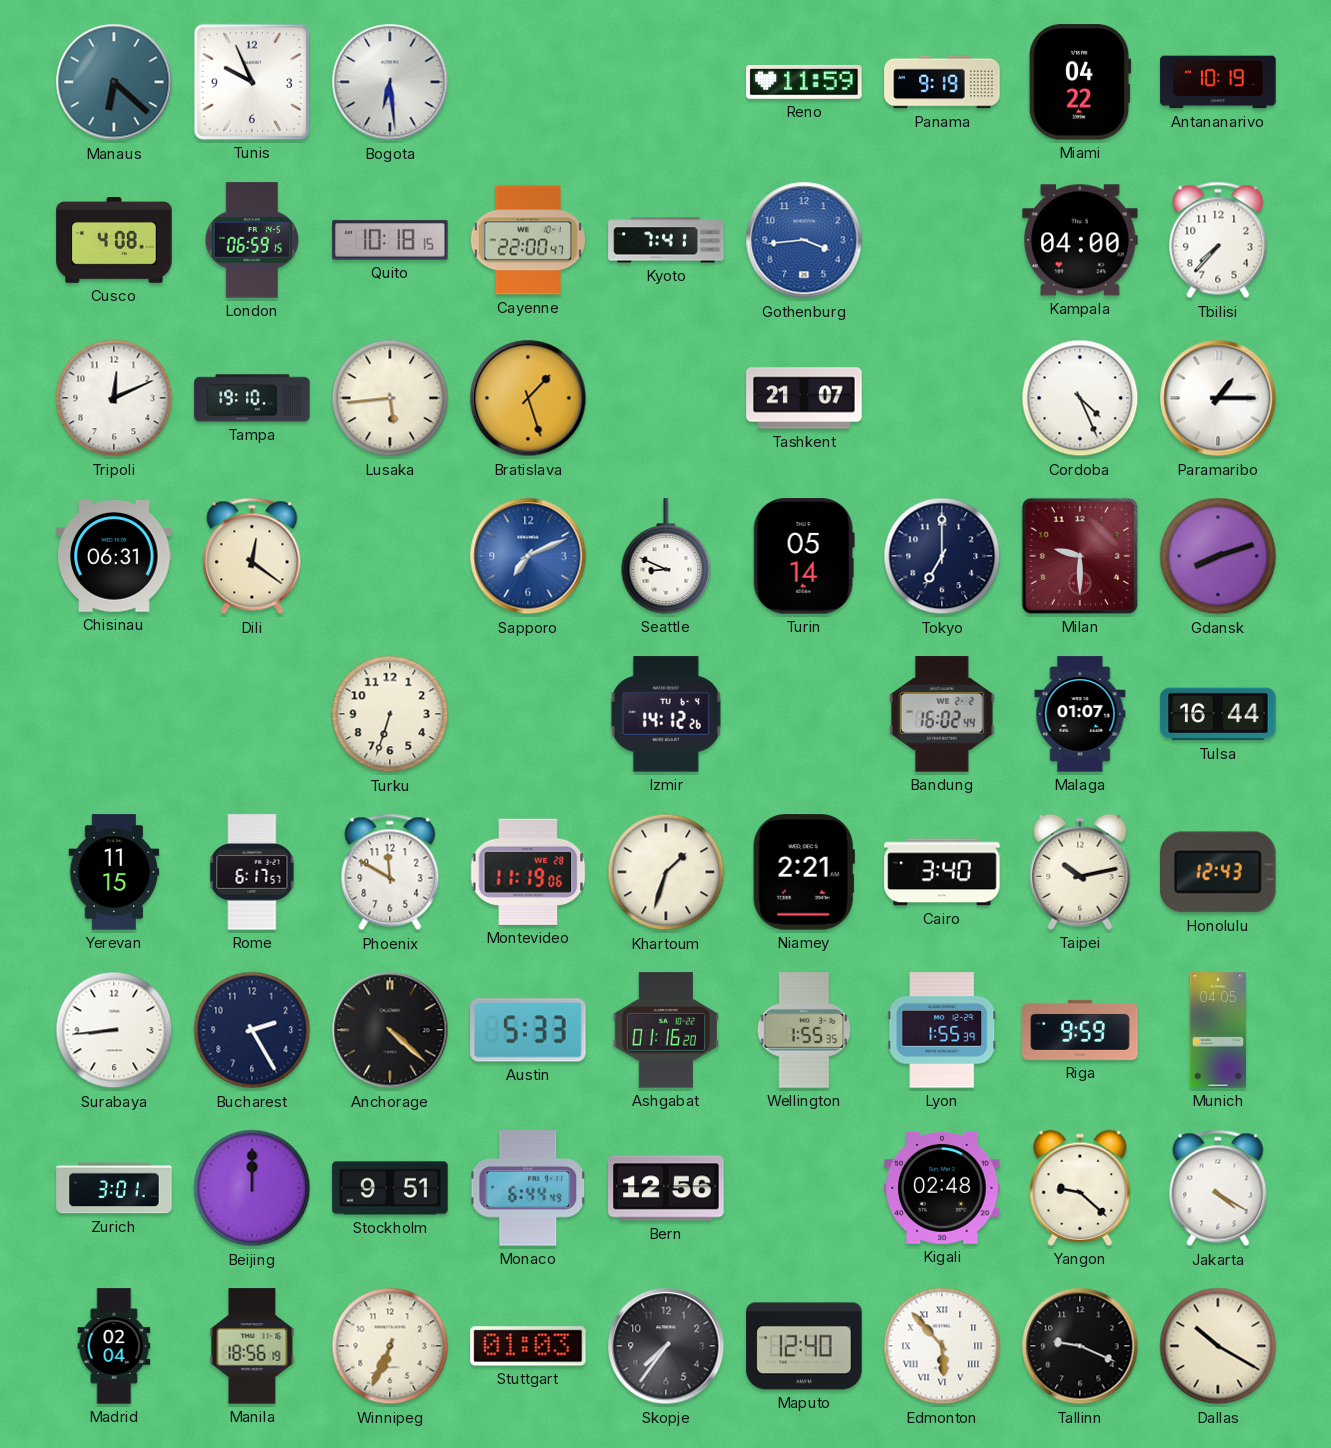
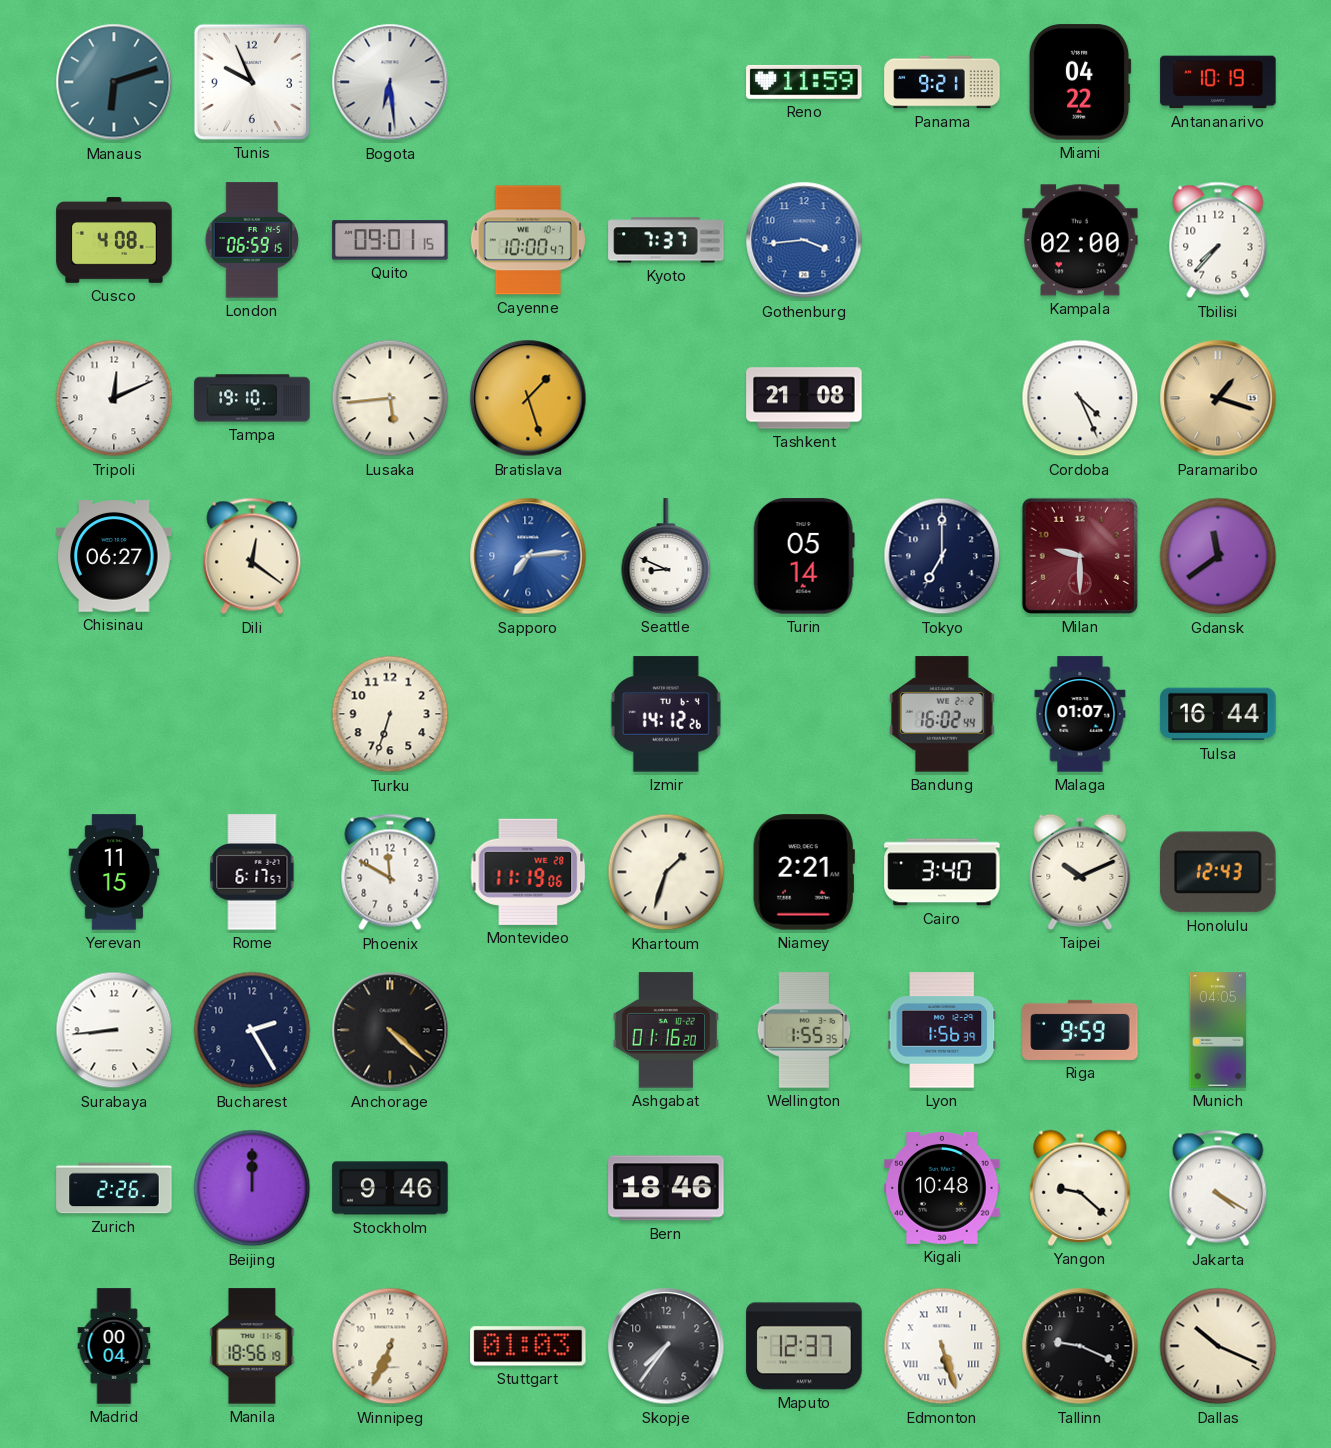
Manaus: 6:22 -> 6:12 (114, 82)
Panama: 9:19 -> 9:21 (942, 82)
Quito: 10:18 -> 09:01 (390, 240)
Cayenne: 22:00 -> 10:00 (528, 240)
Kyoto: 7:41 -> 7:37 (666, 240)
Kampala: 04:00 -> 02:00 (1080, 240)
Tashkent: 21:07 -> 21:08 (804, 398)
Paramaribo: 1:15 -> 1:18 (1218, 398)
Paramaribo dial: white -> champagne (1218, 398)
Chisinau: 06:31 -> 06:27 (114, 556)
Sapporo: 7:11 -> 7:14 (528, 556)
Gdansk: 8:12 -> 11:39 (1218, 556)
Taipei: 10:13 -> 10:11 (1080, 872)
Austin: 5:33 -> none (528, 1030)
Lyon: 1:55 -> 1:56 (942, 1030)
Zurich: 3:01 -> 2:26 (114, 1188)
Stockholm: 9:51 -> 9:46 (390, 1188)
Monaco: 6:44 -> none (528, 1188)
Bern: 12:56 -> 18:46 (666, 1188)
Kigali: 02:48 -> 10:48 (942, 1188)
Madrid: 02:04 -> 00:04 (114, 1346)
Maputo: 12:40 -> 12:37 (804, 1346)
Edmonton: 5:53 -> 5:27 (942, 1346)
Dallas: 10:20 -> 10:19 (1218, 1346)
